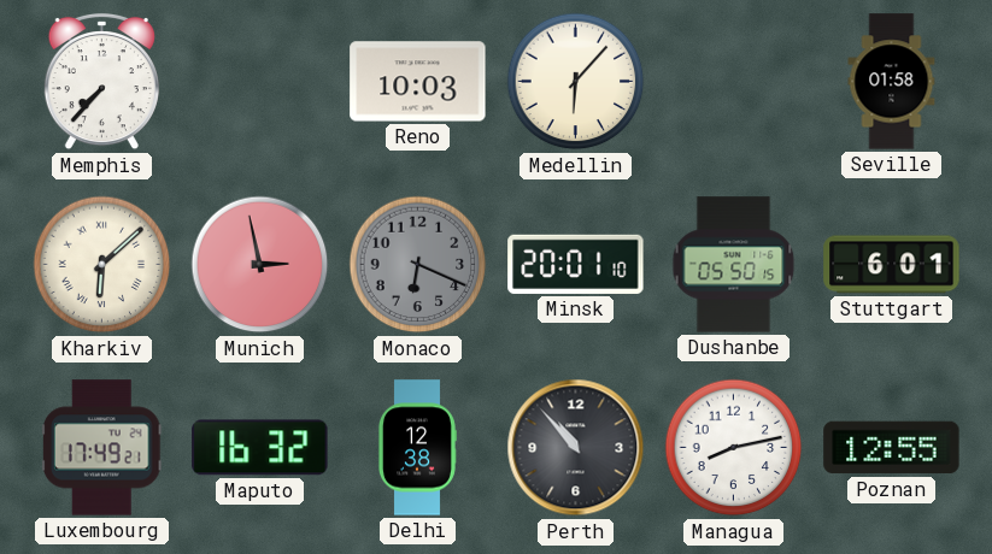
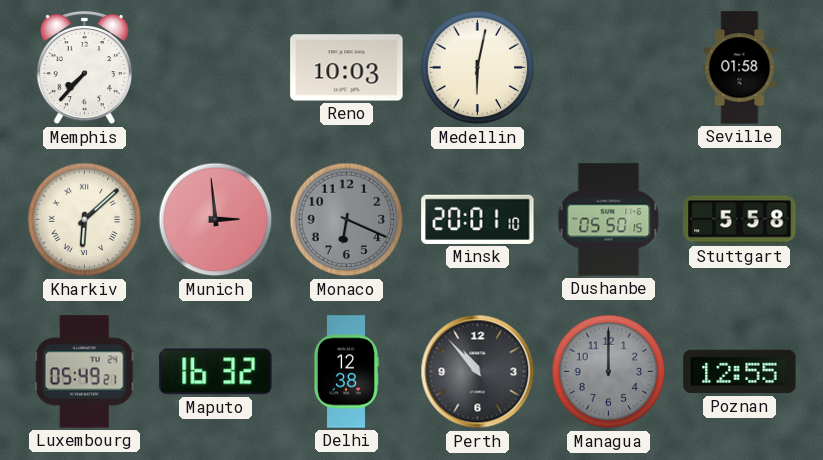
Medellin: 6:07 -> 6:02 (478, 68)
Munich: 2:58 -> 2:59 (216, 220)
Stuttgart: 6:01 -> 5:58 (740, 220)
Luxembourg: 17:49 -> 05:49 (84, 372)
Managua: 8:13 -> 12:00 (609, 372)
Managua dial: white -> grey (609, 372)
